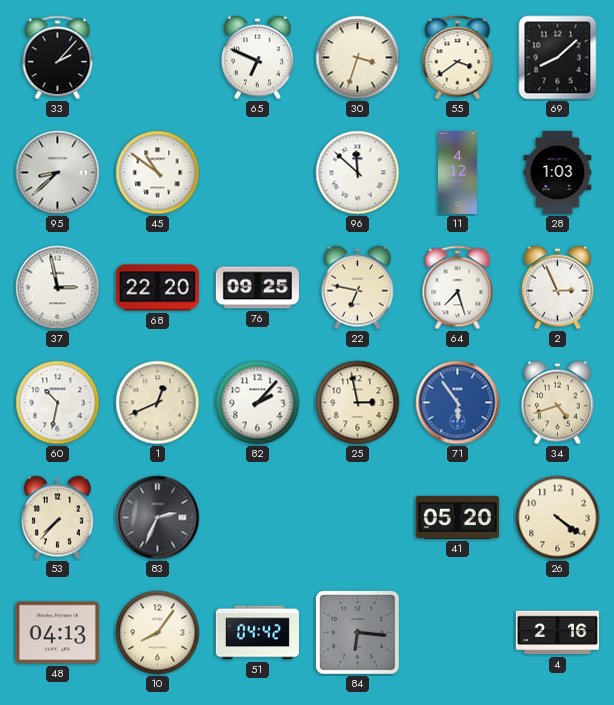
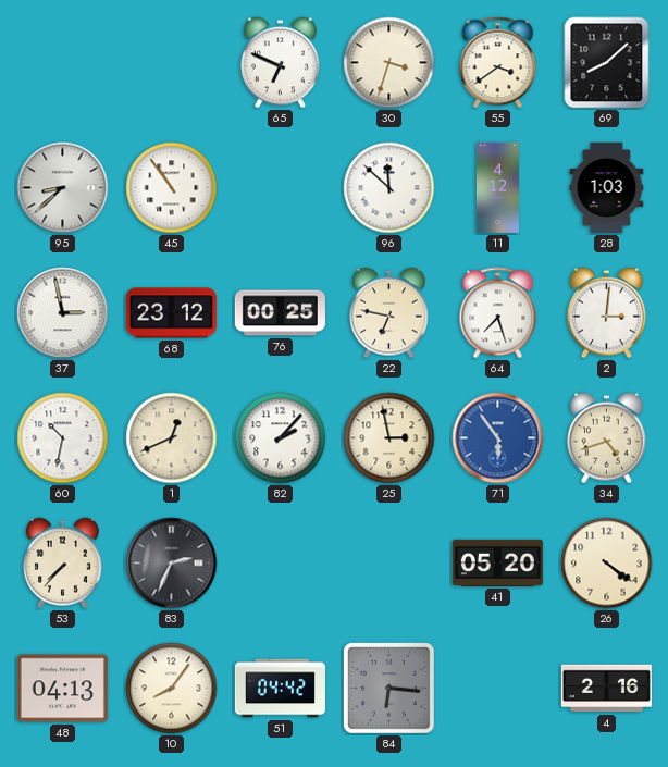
33: 2:07 -> none (58, 58)
45: 10:51 -> 10:54 (172, 188)
68: 22:20 -> 23:12 (171, 313)
76: 09:25 -> 00:25 (280, 313)
2: 2:56 -> 3:01 (606, 313)
